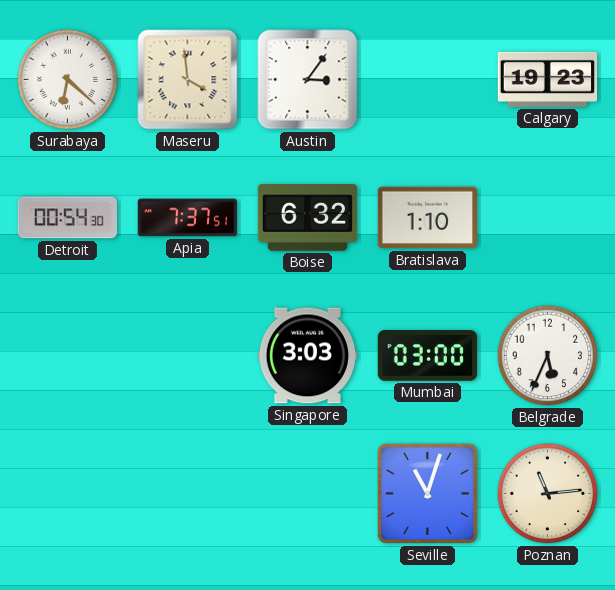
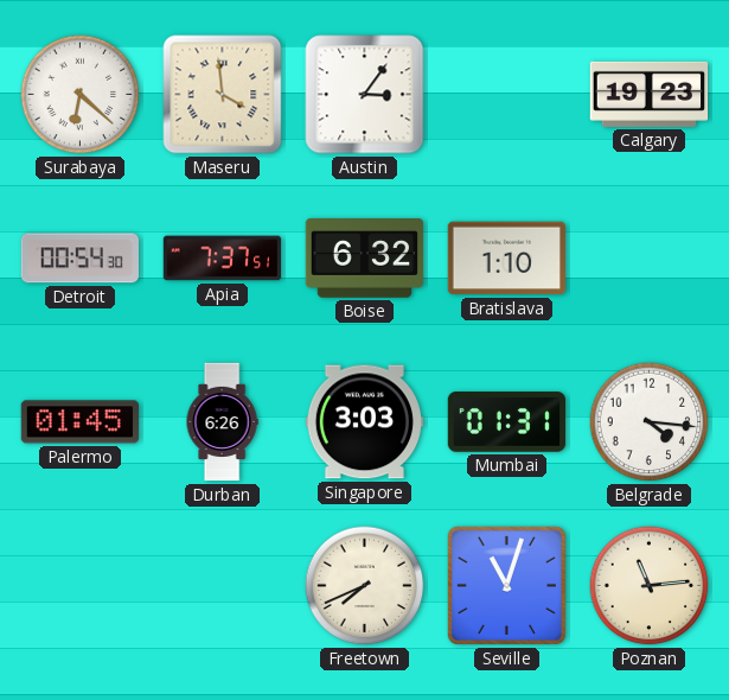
Palermo: none -> 01:45 (79, 422)
Durban: none -> 6:26 (222, 422)
Mumbai: 03:00 -> 01:31 (507, 422)
Belgrade: 5:34 -> 4:16 (650, 422)
Freetown: none -> 7:41 (365, 586)
